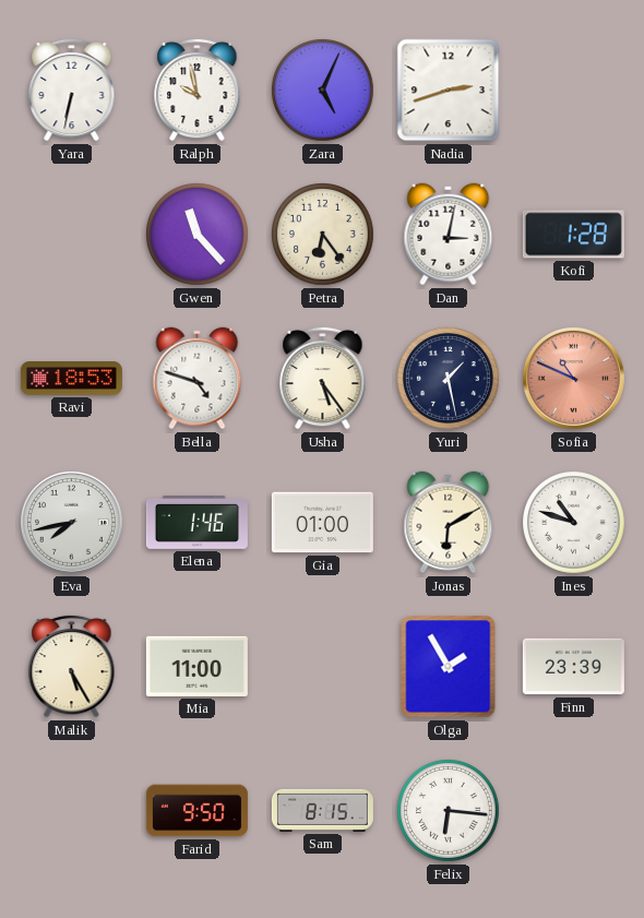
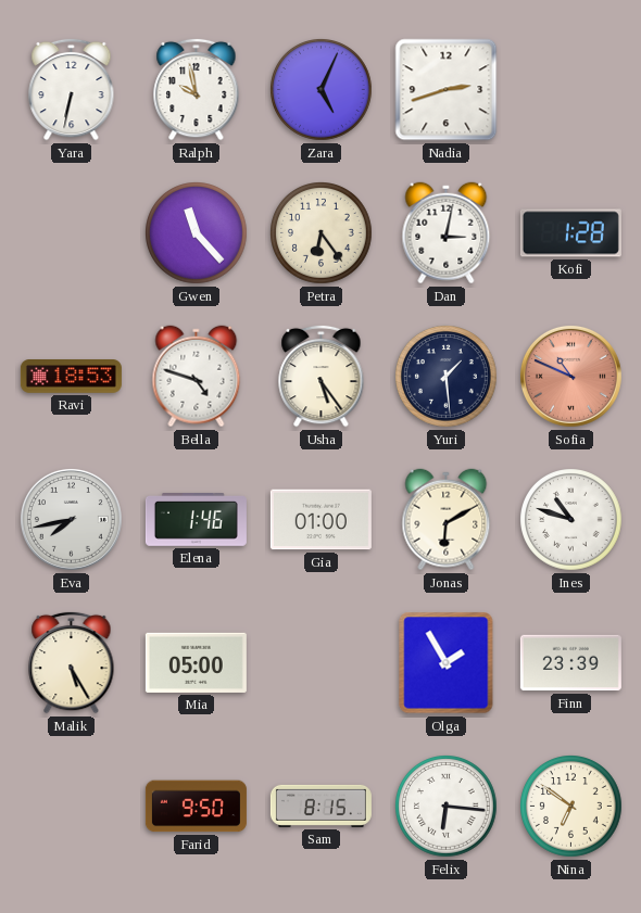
Yuri: 1:28 -> 1:29 (447, 377)
Mia: 11:00 -> 05:00 (196, 662)
Nina: none -> 6:51 (571, 807)
